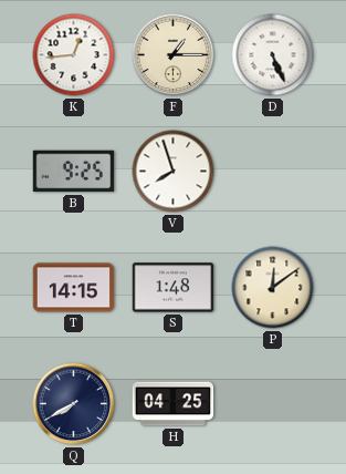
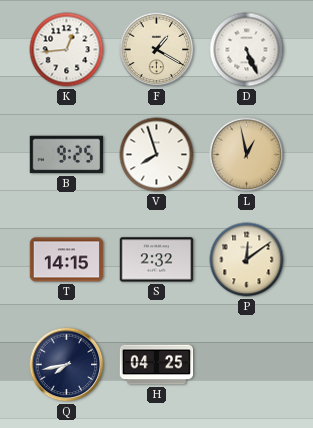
F: 1:15 -> 1:20 (157, 50)
L: none -> 12:58 (247, 155)
S: 1:48 -> 2:32 (157, 260)
Q: 7:40 -> 7:43 (67, 365)
